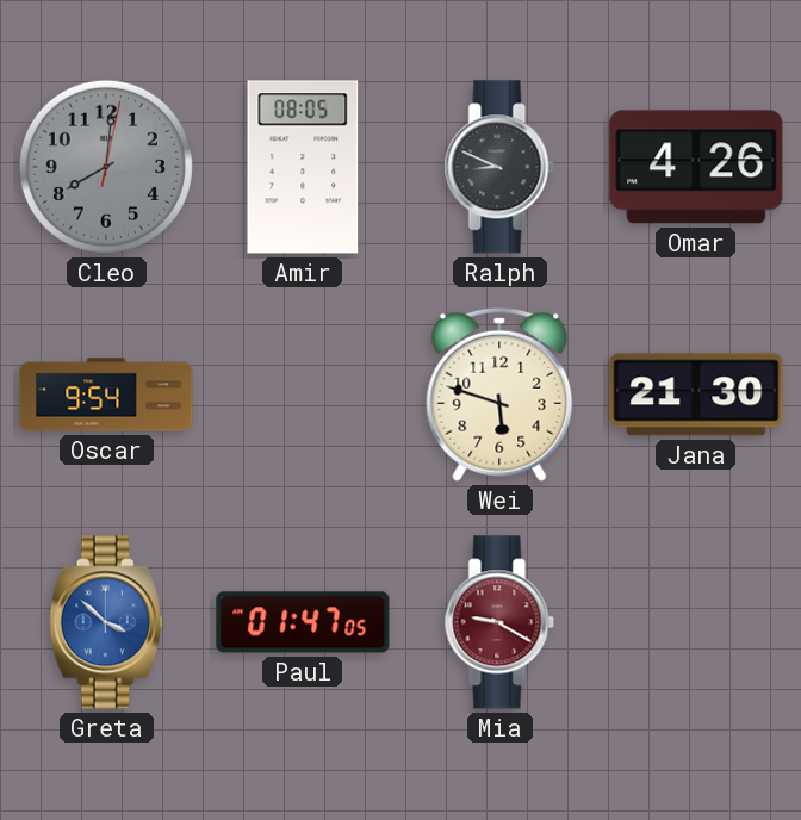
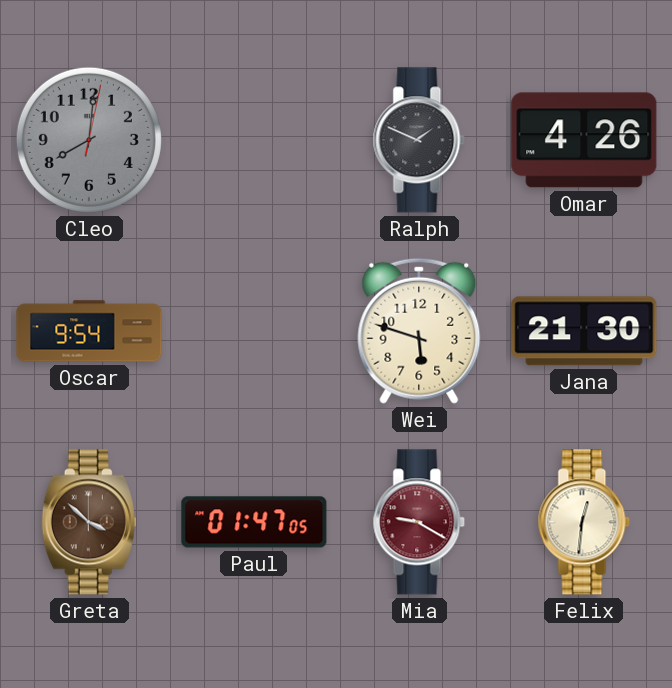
Amir: 08:05 -> none (303, 167)
Ralph: 8:49 -> 1:49 (419, 140)
Greta dial: blue -> brown (89, 522)
Felix: none -> 12:31 (584, 522)
